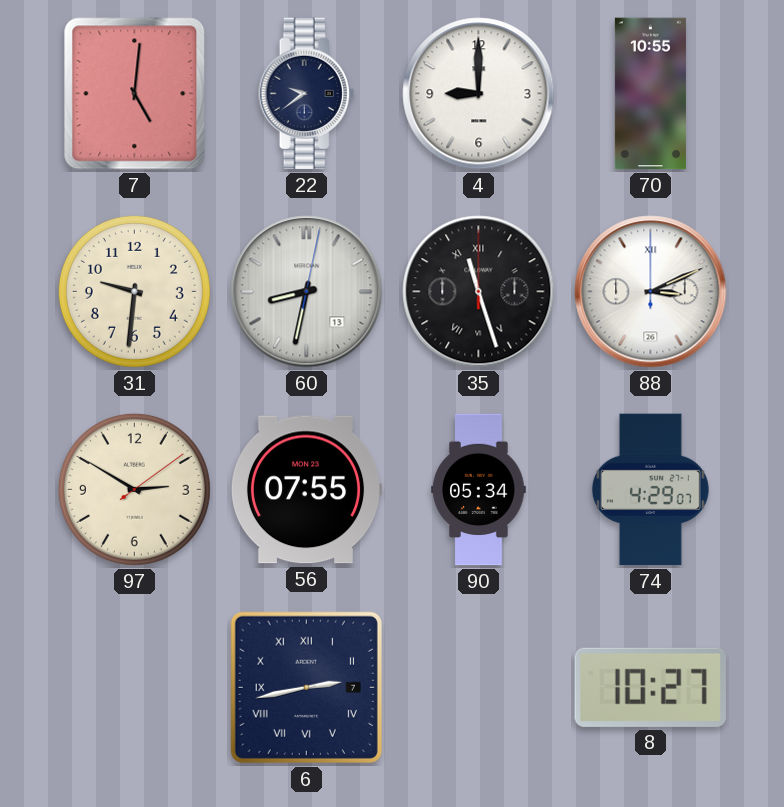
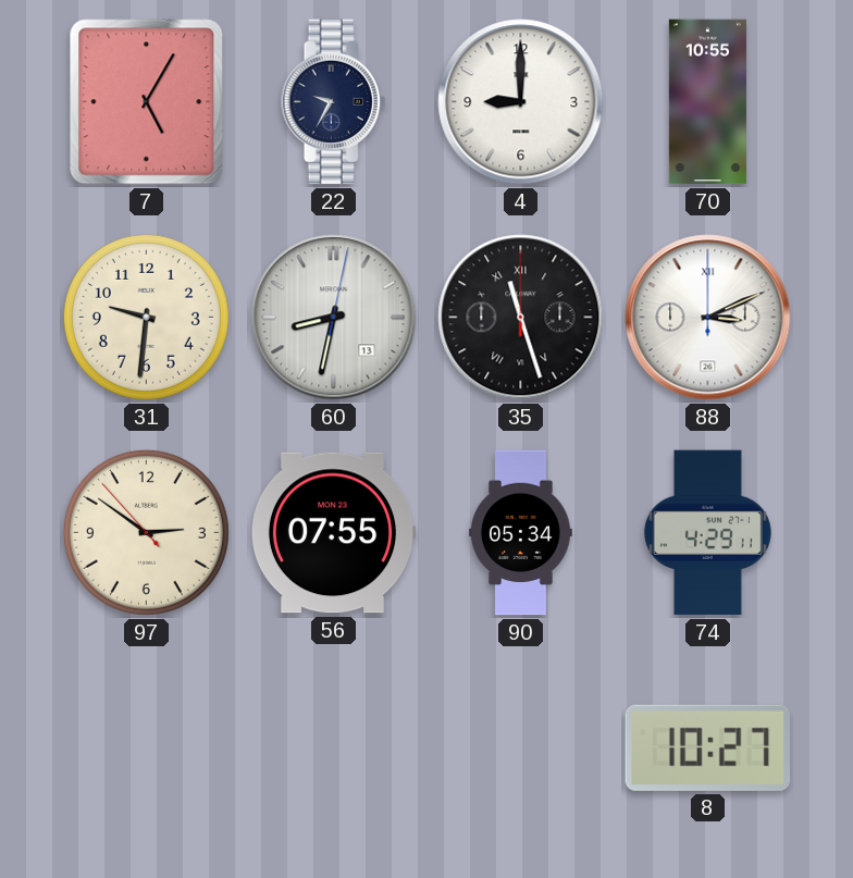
7: 5:01 -> 5:05 (147, 102)
22: 9:39 -> 9:35 (334, 102)
97: 2:50:09 -> 2:50:53 (146, 532)
74: 4:29:07 -> 4:29:11 (707, 533)
6: 2:43 -> none (306, 687)
